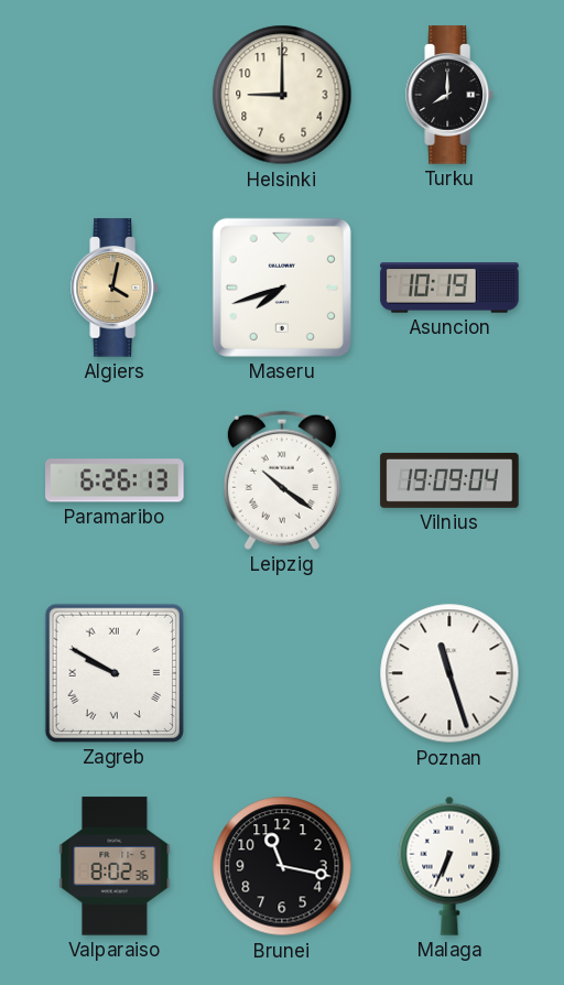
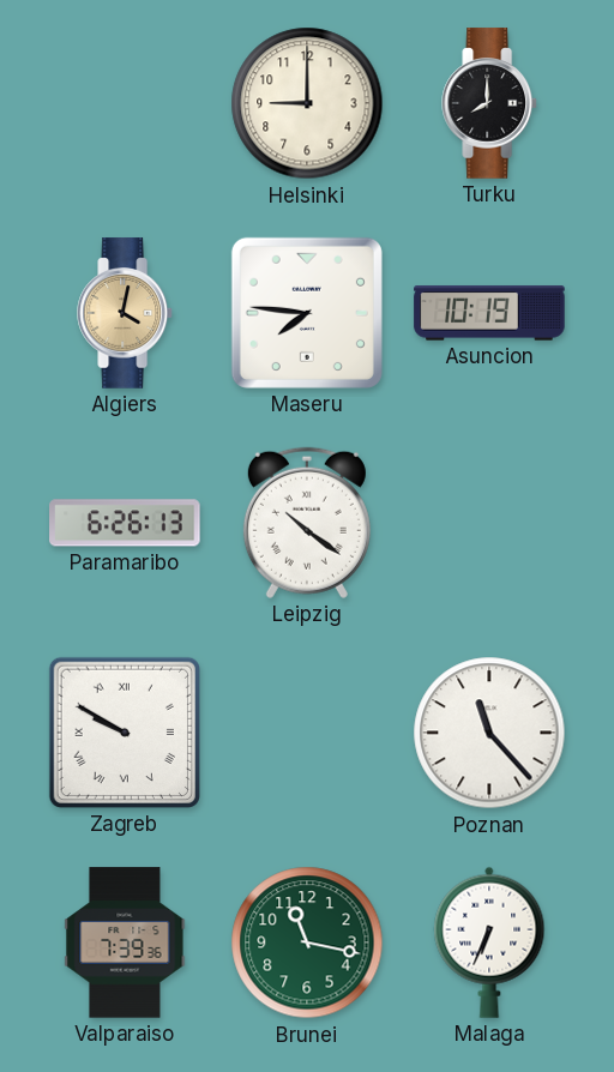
Maseru: 7:42 -> 7:46 (307, 313)
Vilnius: 19:09 -> none (449, 480)
Poznan: 11:27 -> 11:23 (489, 733)
Valparaiso: 8:02 -> 7:39 (125, 942)
Brunei dial: black -> green (307, 942)
